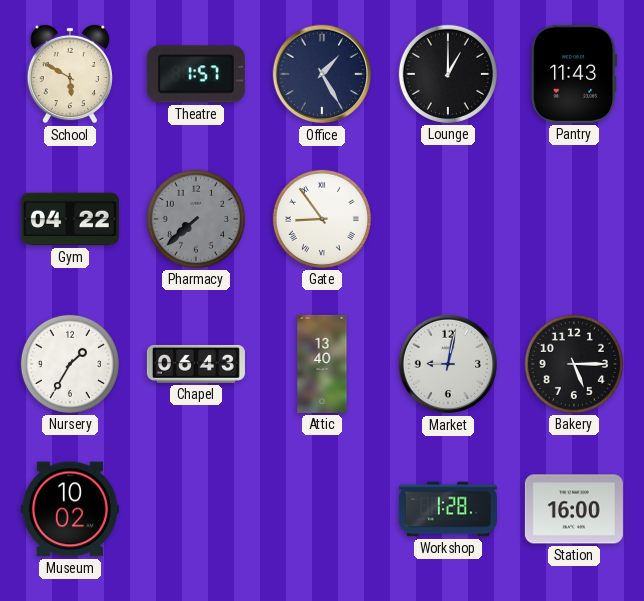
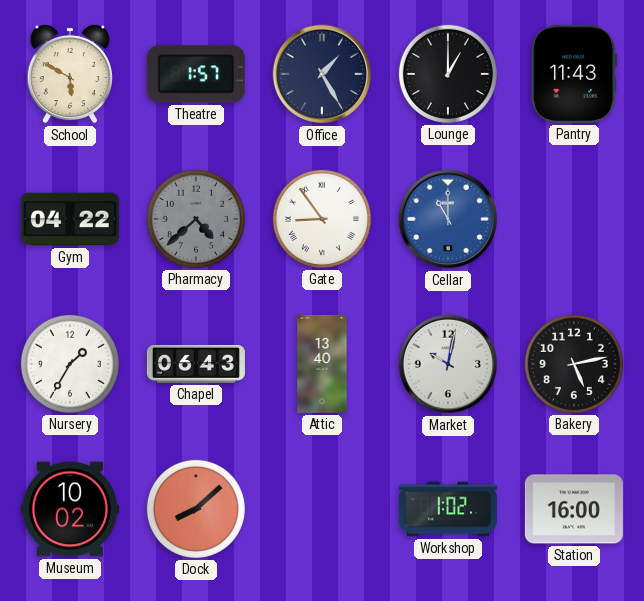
Pharmacy: 7:38 -> 4:38 (196, 219)
Cellar: none -> 11:00 (448, 219)
Market: 9:02 -> 10:02 (448, 364)
Bakery: 5:15 -> 5:13 (574, 364)
Dock: none -> 8:08 (196, 509)
Workshop: 1:28 -> 1:02 (448, 509)
